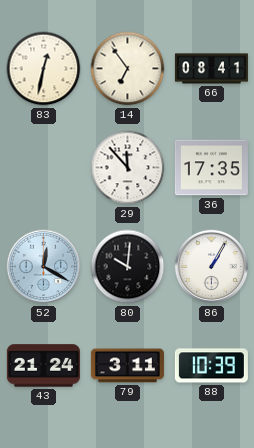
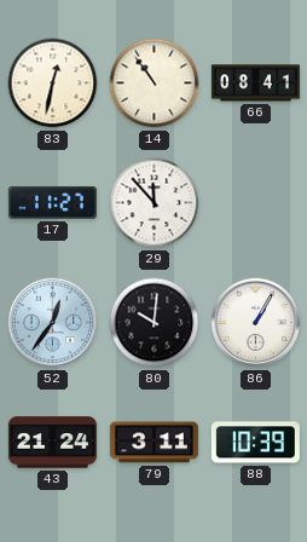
14: 6:54 -> 10:54 (155, 83)
17: none -> 11:27 (52, 203)
36: 17:35 -> none (211, 168)
52: 12:20 -> 12:36 (53, 323)
